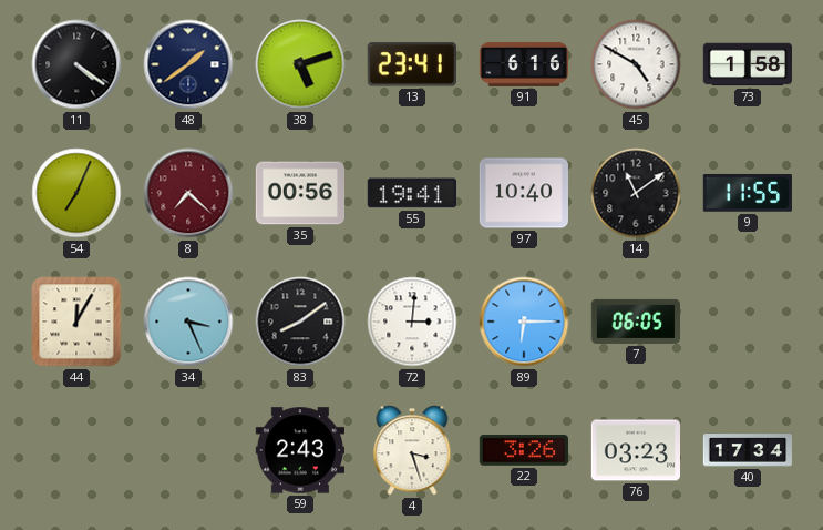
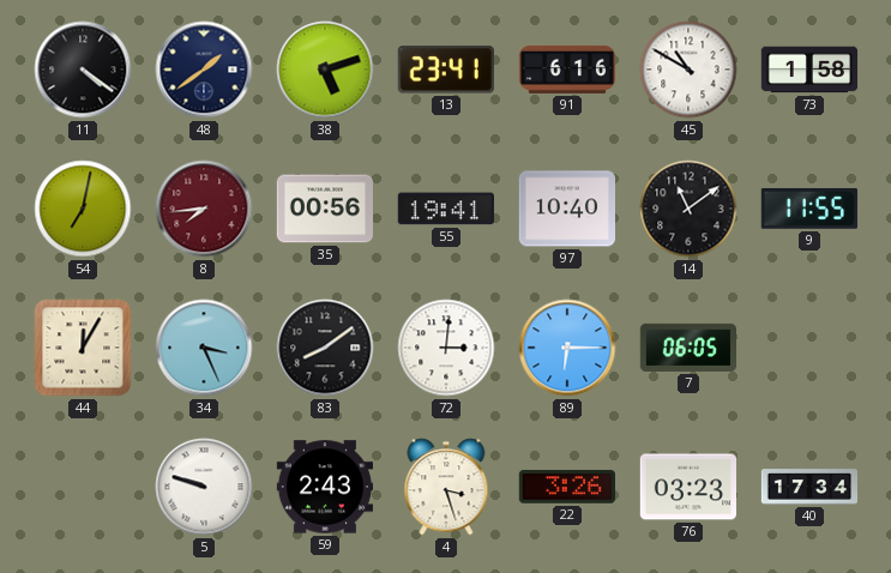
45: 4:50 -> 10:50 (688, 70)
54: 7:04 -> 7:02 (83, 209)
8: 7:22 -> 7:44 (204, 209)
5: none -> 9:48 (204, 487)
